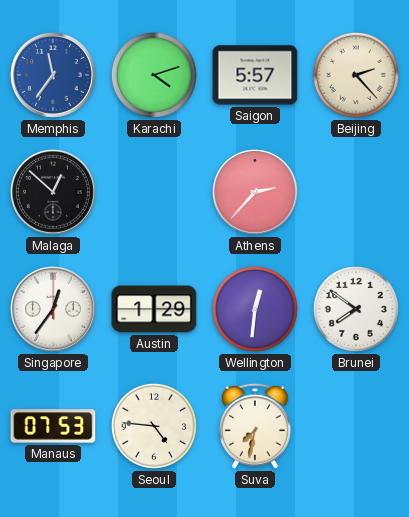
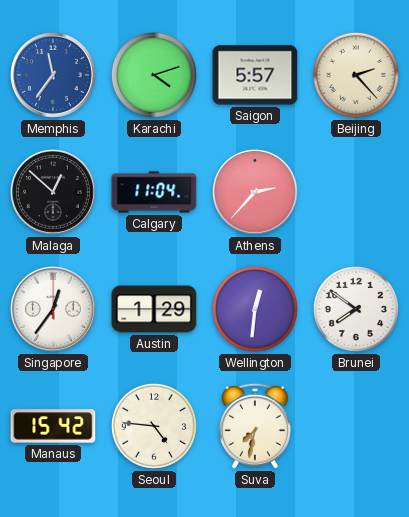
Calgary: none -> 11:04 (154, 192)
Manaus: 07:53 -> 15:42 (53, 426)
